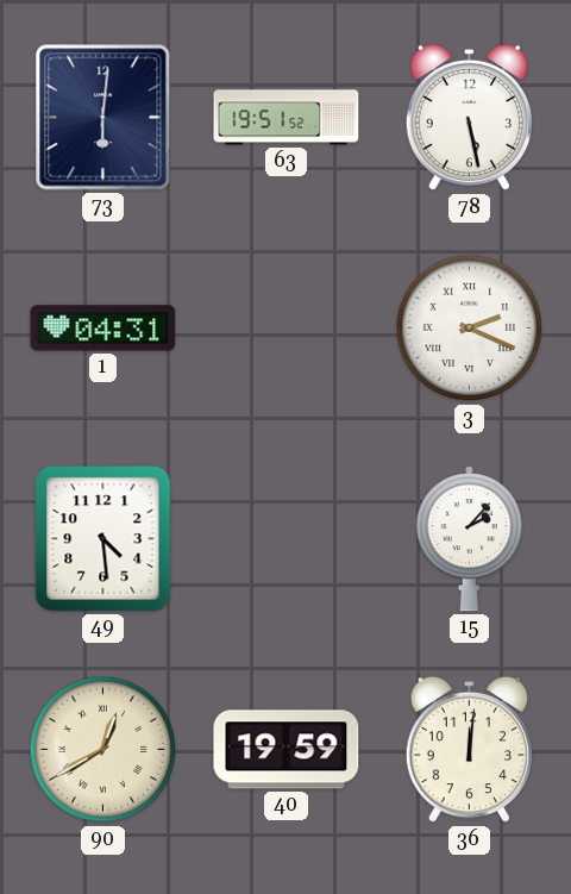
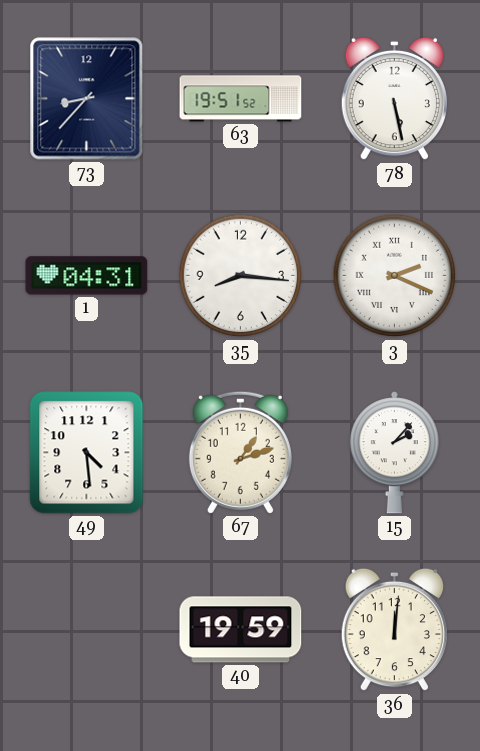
73: 6:01 -> 8:37 (87, 99)
35: none -> 8:16 (241, 276)
67: none -> 1:12 (240, 452)
90: 12:40 -> none (103, 750)
